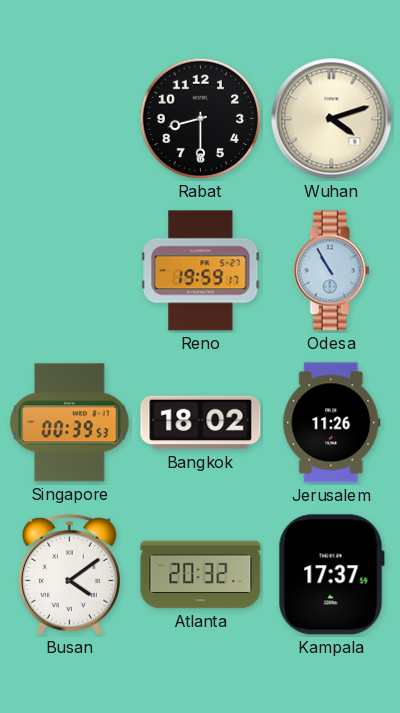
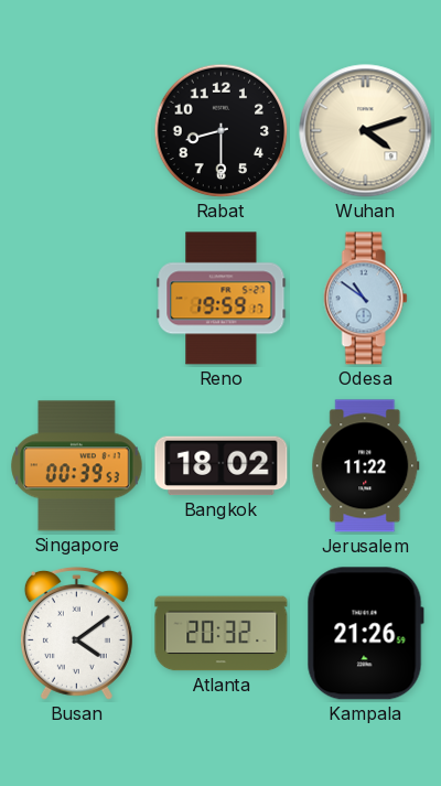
Odesa: 10:55 -> 10:51 (365, 299)
Jerusalem: 11:26 -> 11:22 (366, 466)
Kampala: 17:37 -> 21:26 (365, 634)
